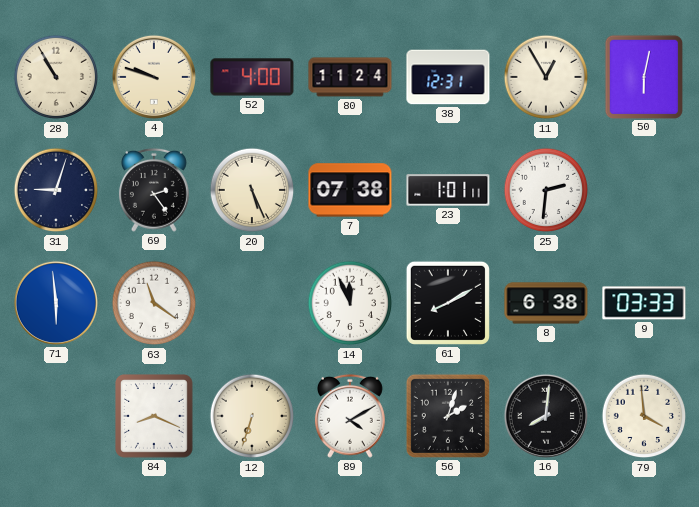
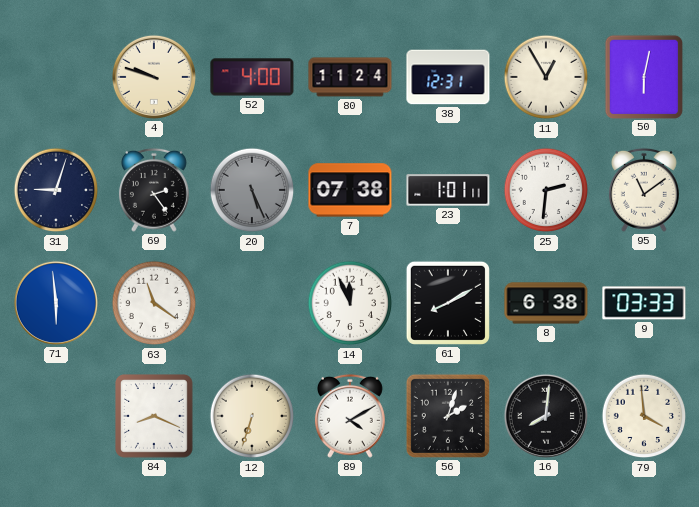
28: 10:55 -> none (56, 77)
20 dial: cream -> grey (252, 190)
95: none -> 11:09 (644, 190)
